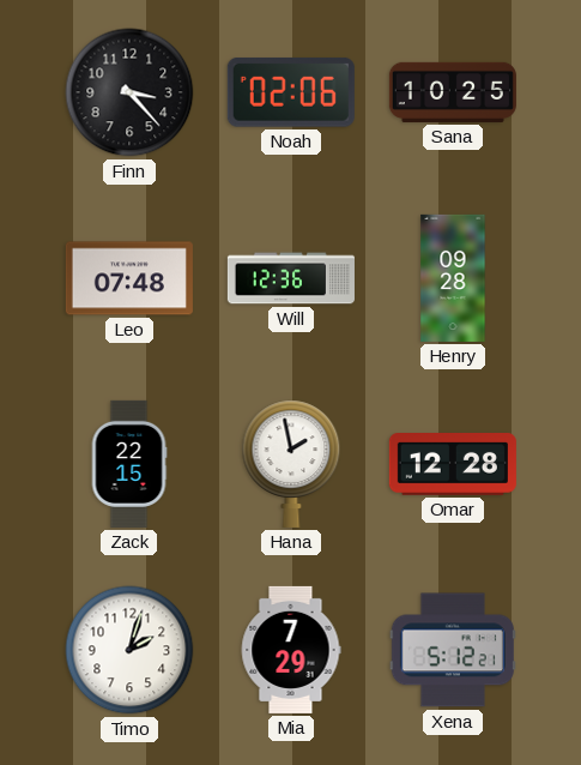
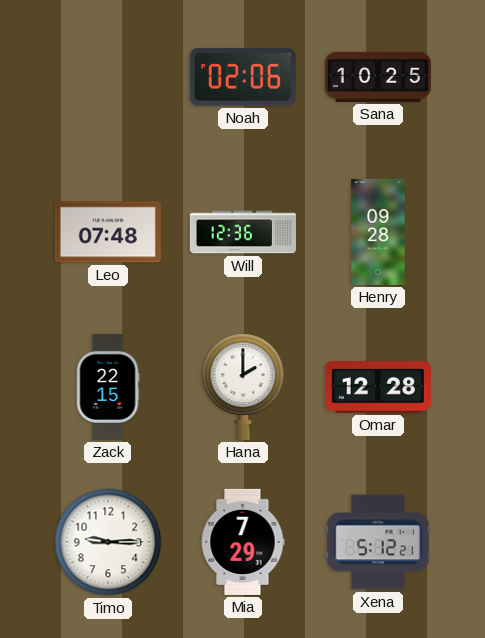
Finn: 3:23 -> none (129, 92)
Hana: 1:58 -> 2:00 (243, 387)
Timo: 2:03 -> 9:15 (108, 542)
